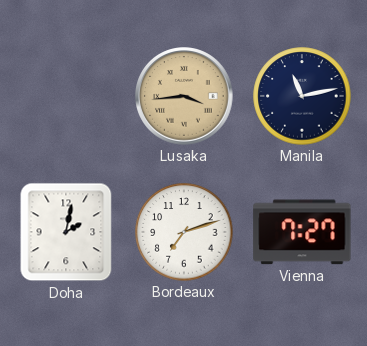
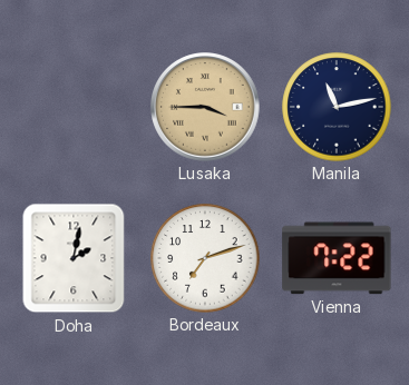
Lusaka: 3:44 -> 3:45 (205, 107)
Vienna: 7:27 -> 7:22 (337, 258)
